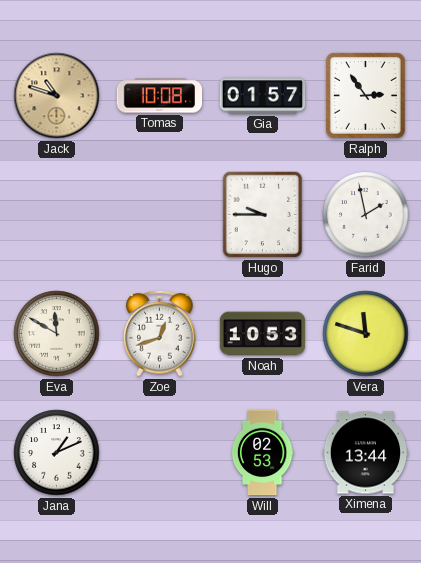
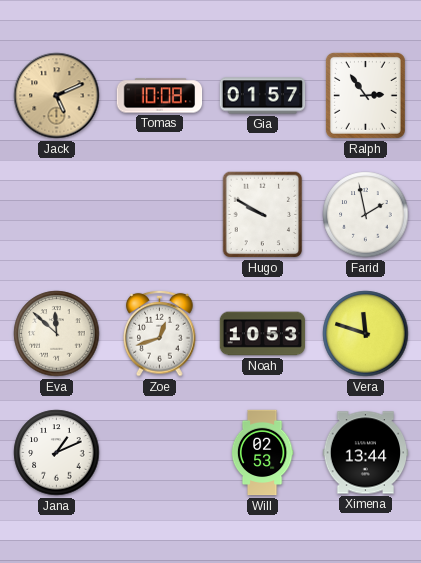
Jack: 10:48 -> 5:11 (57, 96)
Hugo: 9:45 -> 9:50 (263, 215)
Eva: 11:50 -> 11:52 (57, 334)
